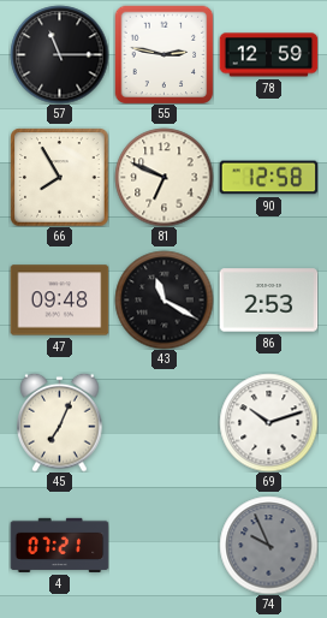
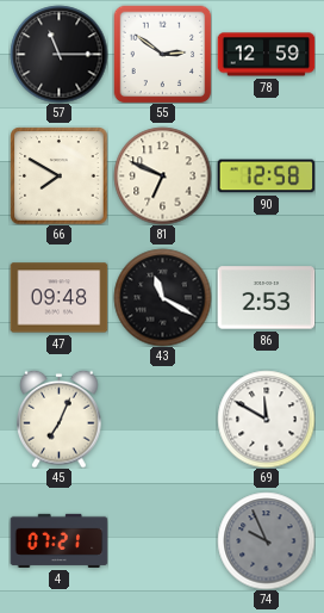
55: 2:47 -> 2:51 (162, 54)
66: 7:55 -> 7:50 (58, 175)
69: 10:12 -> 11:50 (266, 419)
